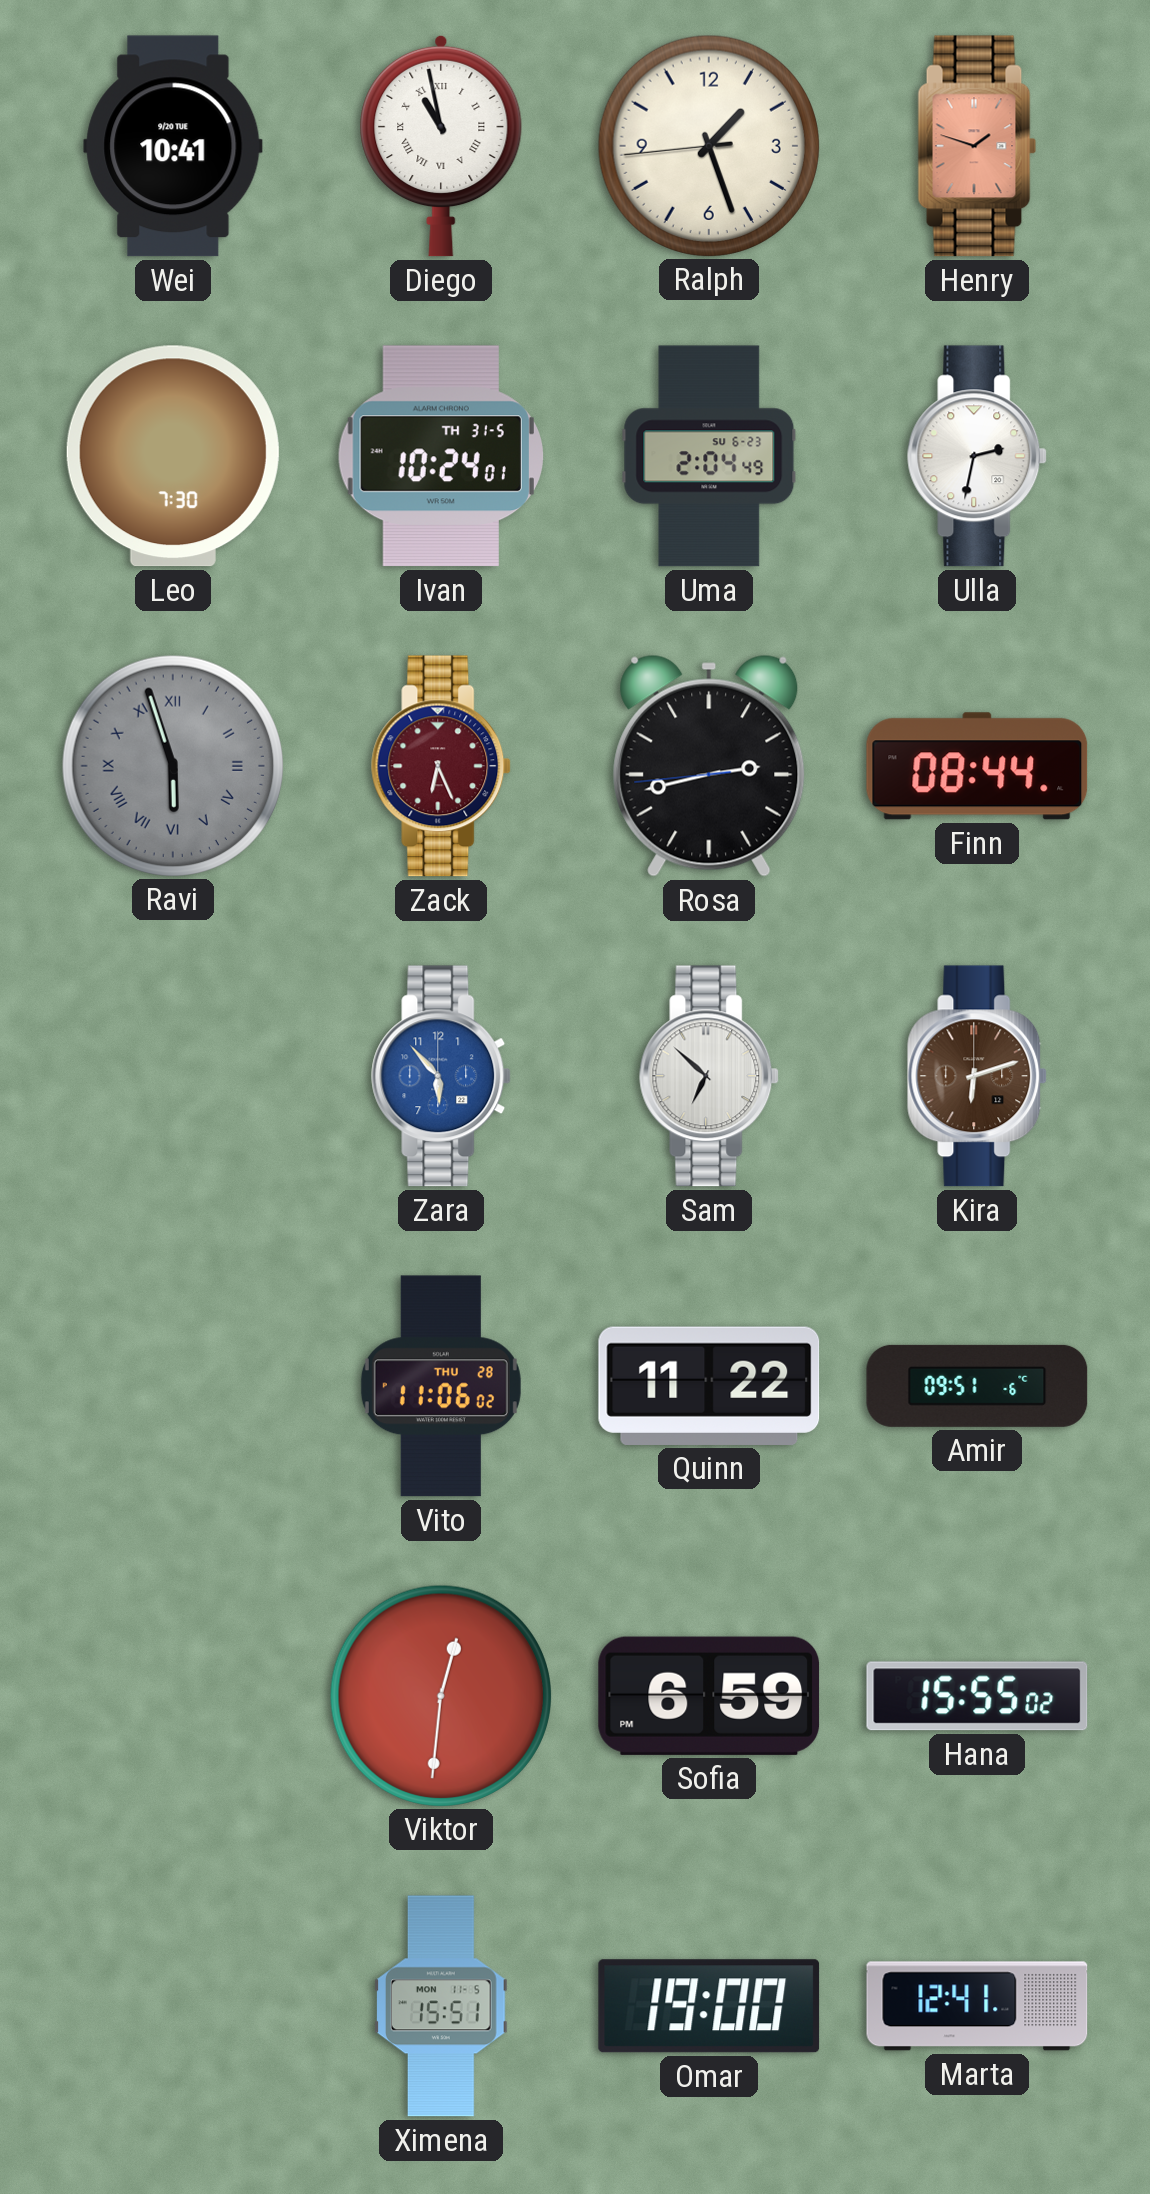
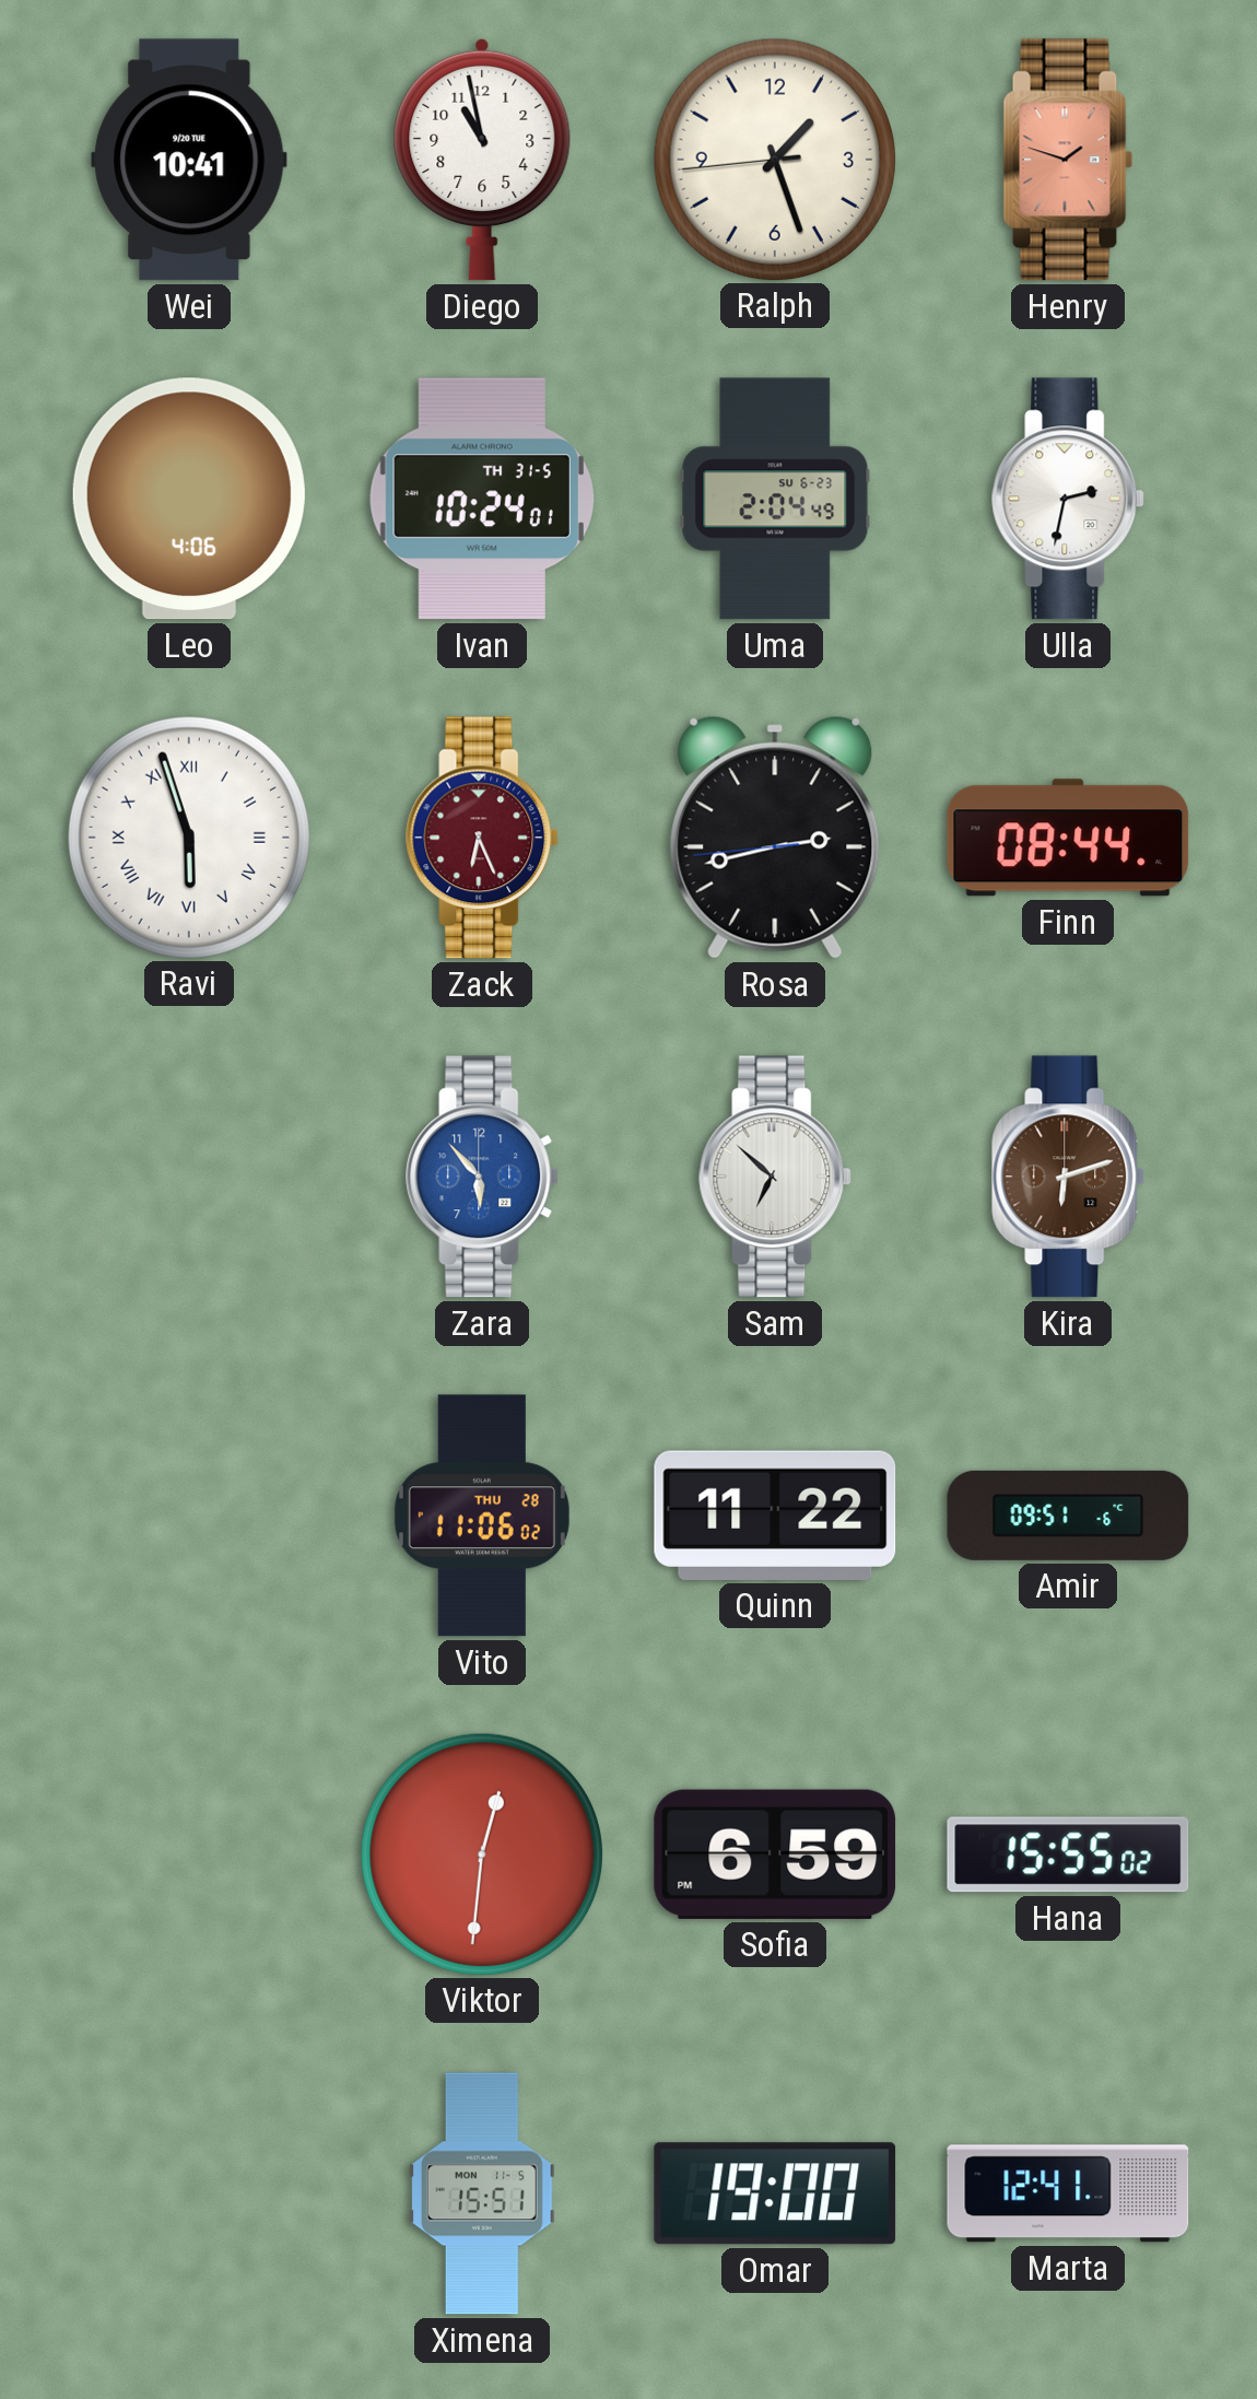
Diego numerals: Roman -> Arabic (482, 160)
Leo: 7:30 -> 4:06 (189, 499)
Ravi dial: grey -> white (188, 836)
